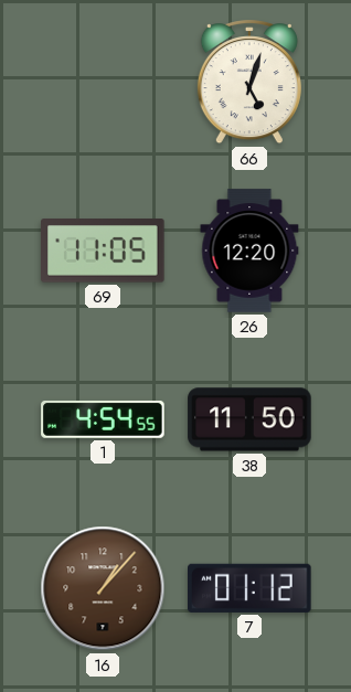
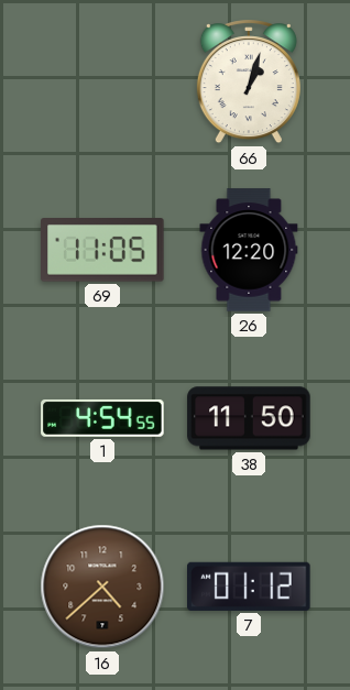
66: 5:03 -> 1:03 (249, 83)
16: 1:07 -> 4:38 (102, 587)
